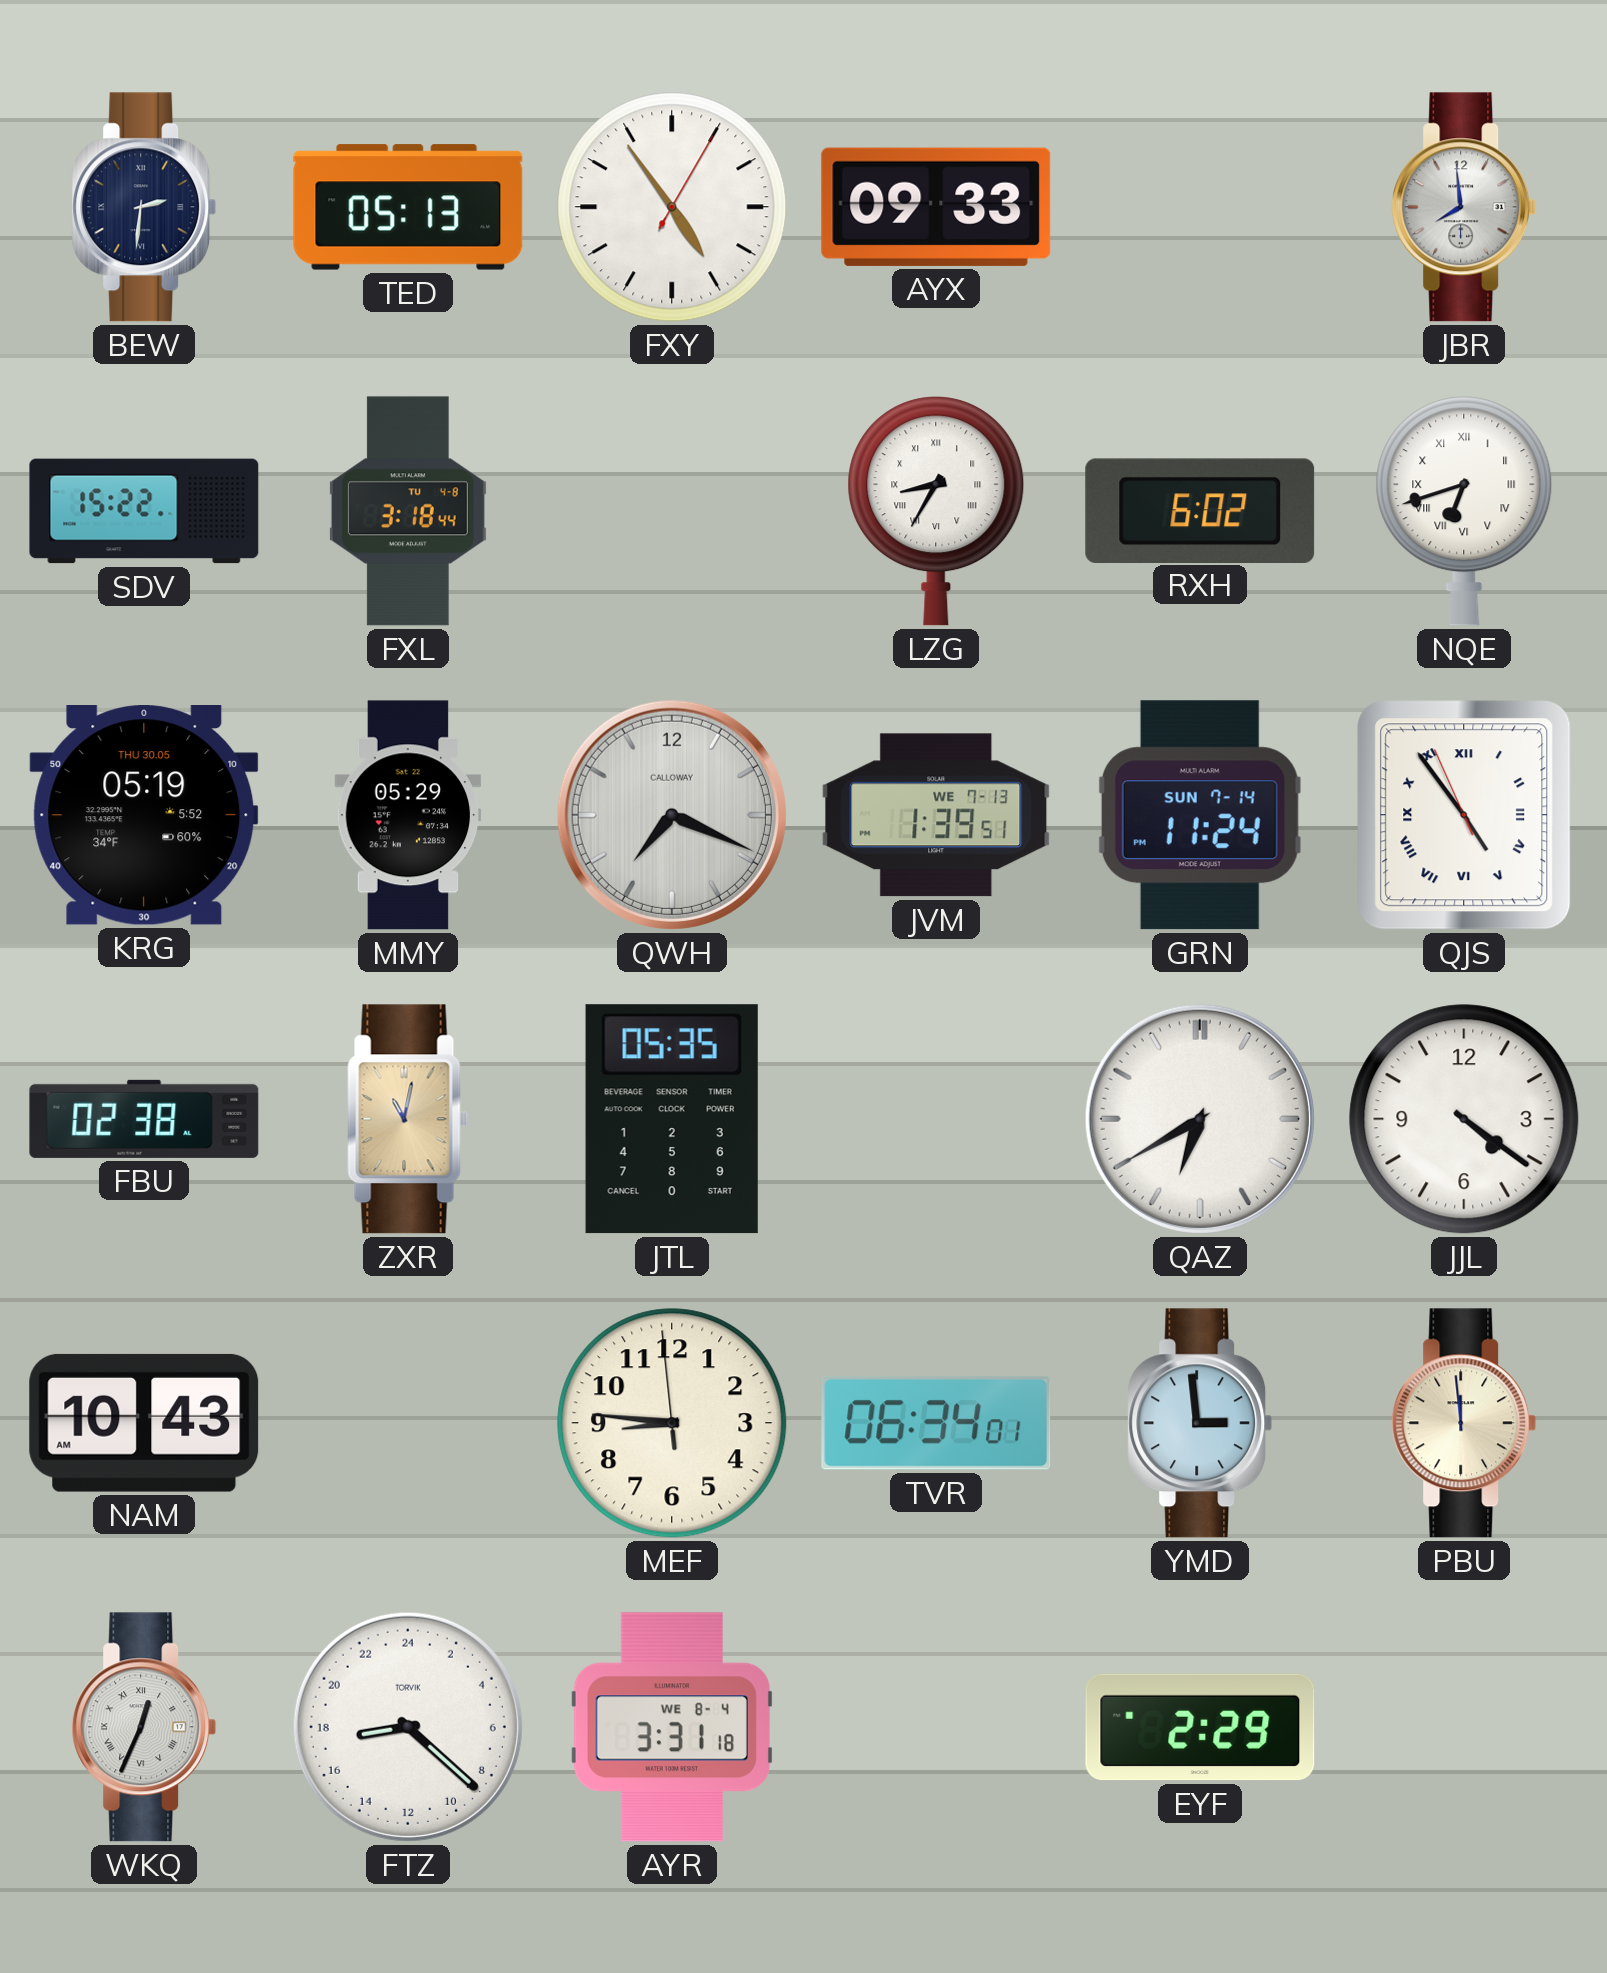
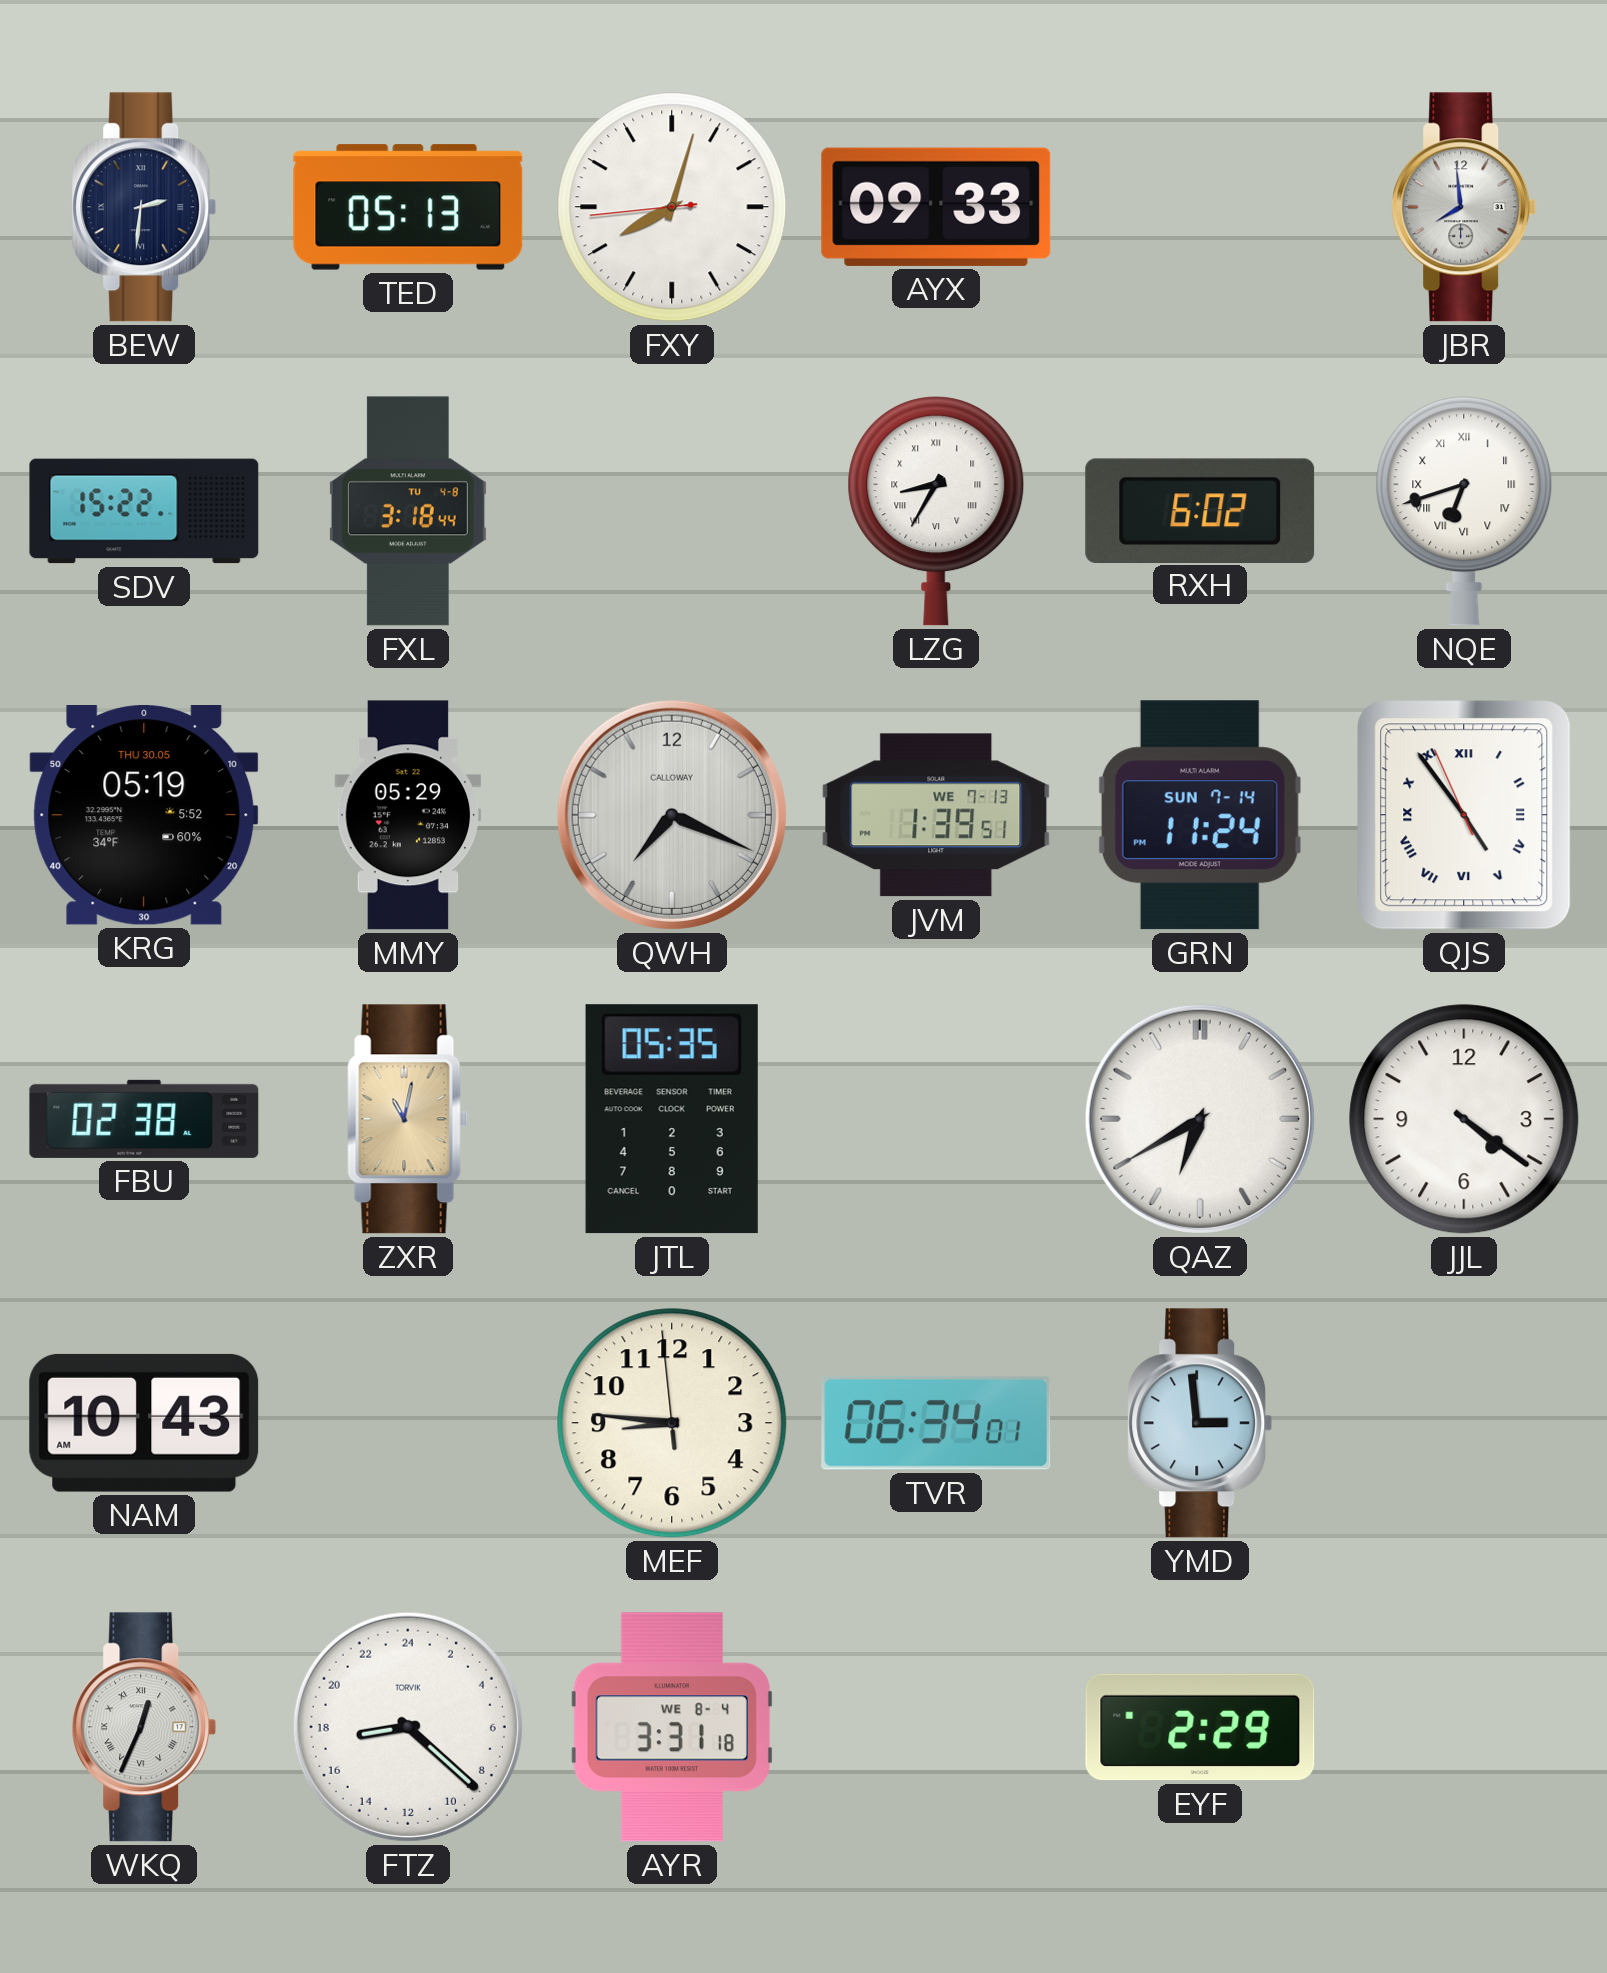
FXY: 4:54 -> 8:02 (672, 207)
PBU: 11:59 -> none (1464, 1423)
